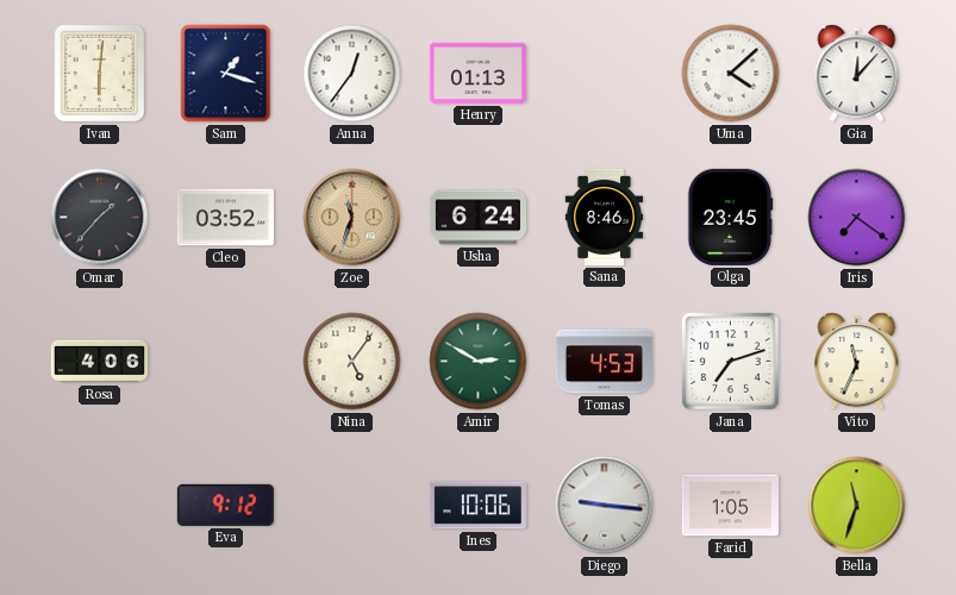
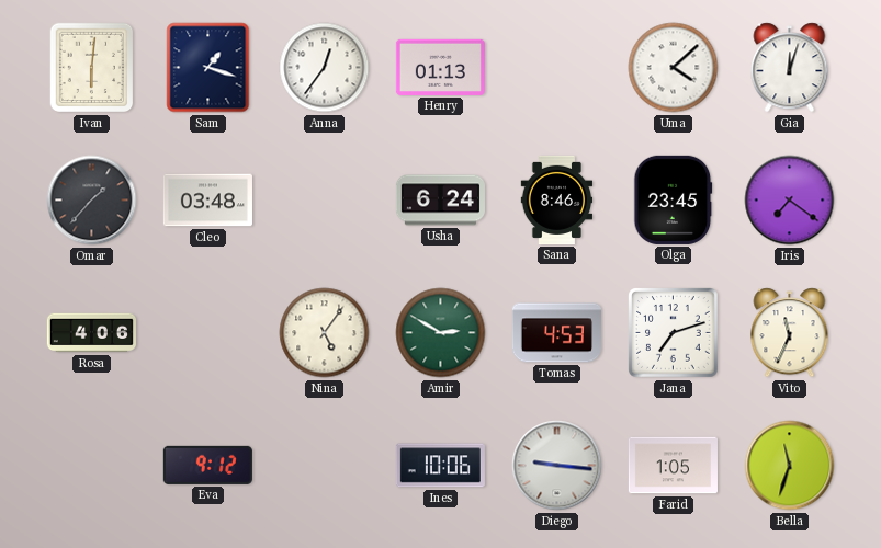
Gia: 12:07 -> 12:03 (790, 68)
Cleo: 03:52 -> 03:48 (207, 201)
Zoe: 11:33 -> none (352, 218)
